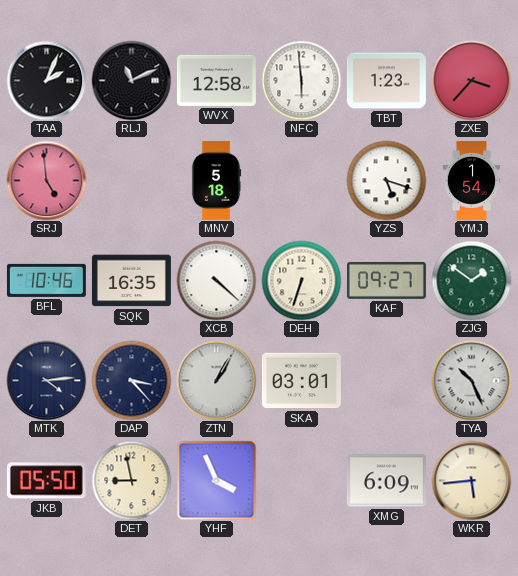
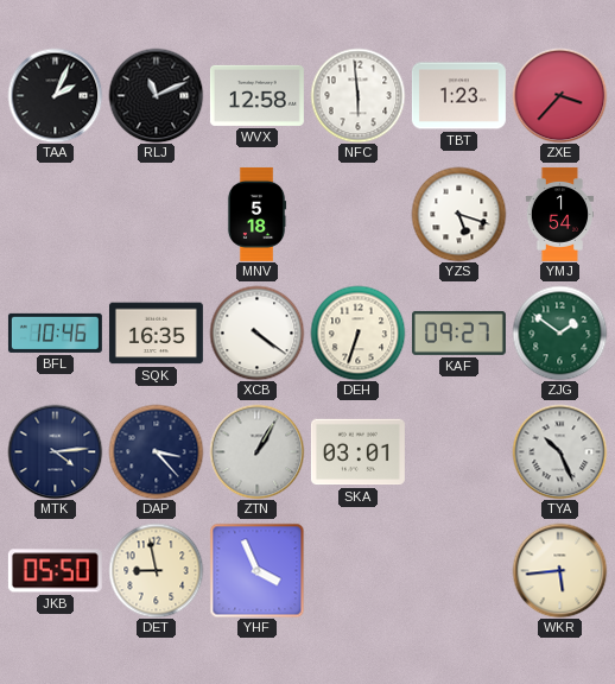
SRJ: 4:59 -> none (46, 180)
XCB: 4:22 -> 4:21 (256, 332)
XMG: 6:09 -> none (386, 481)
